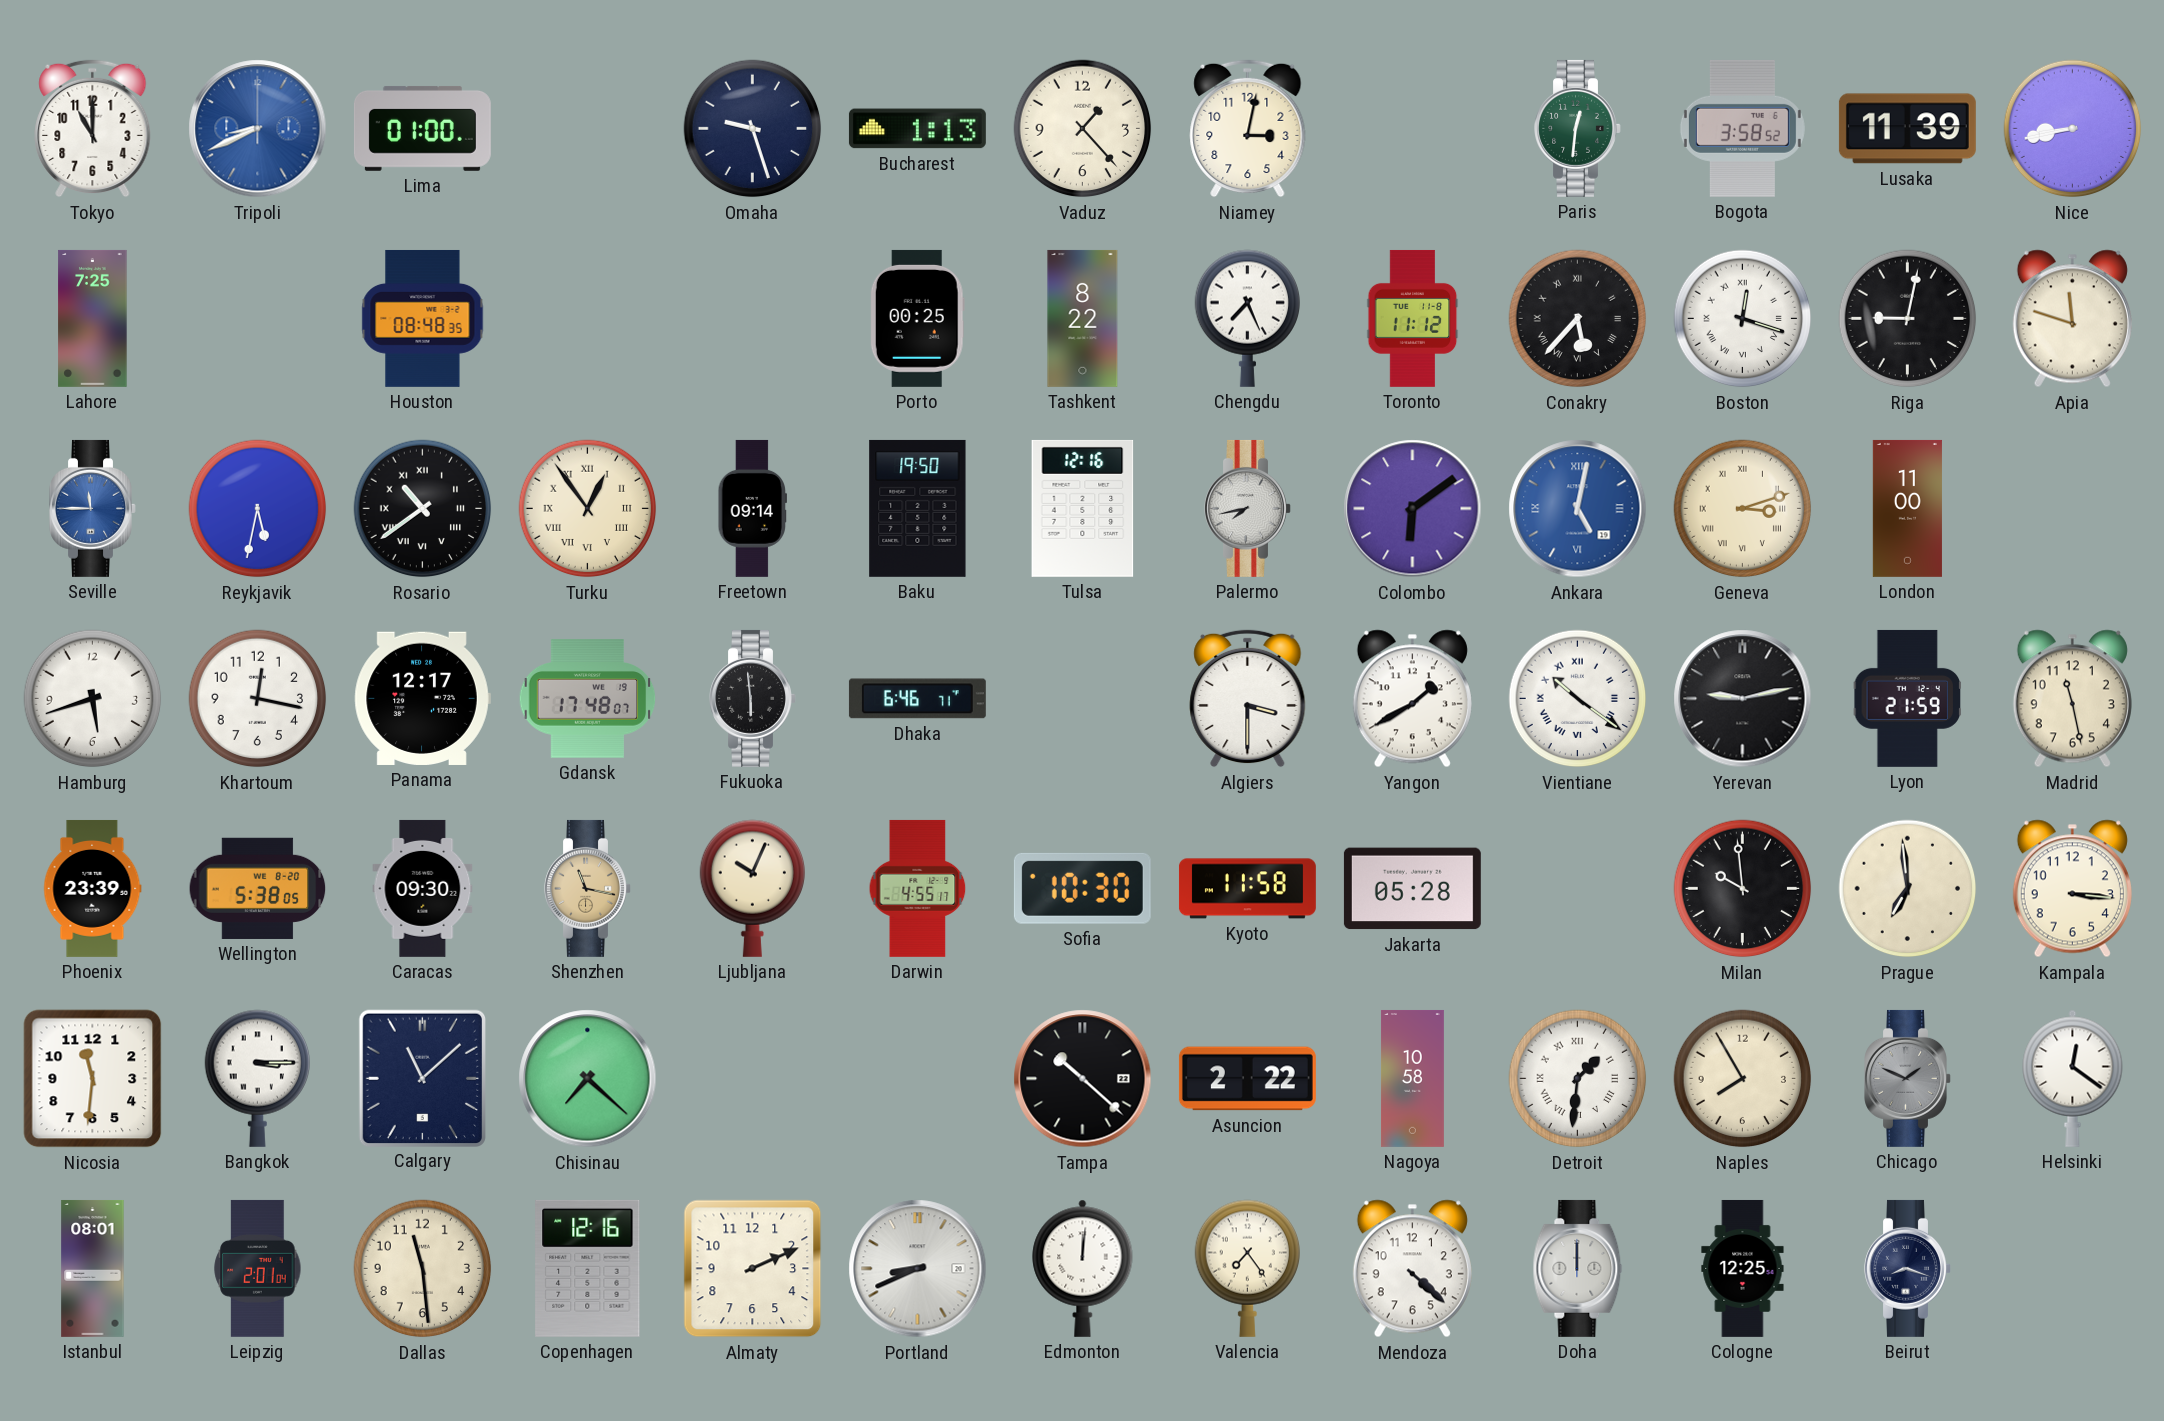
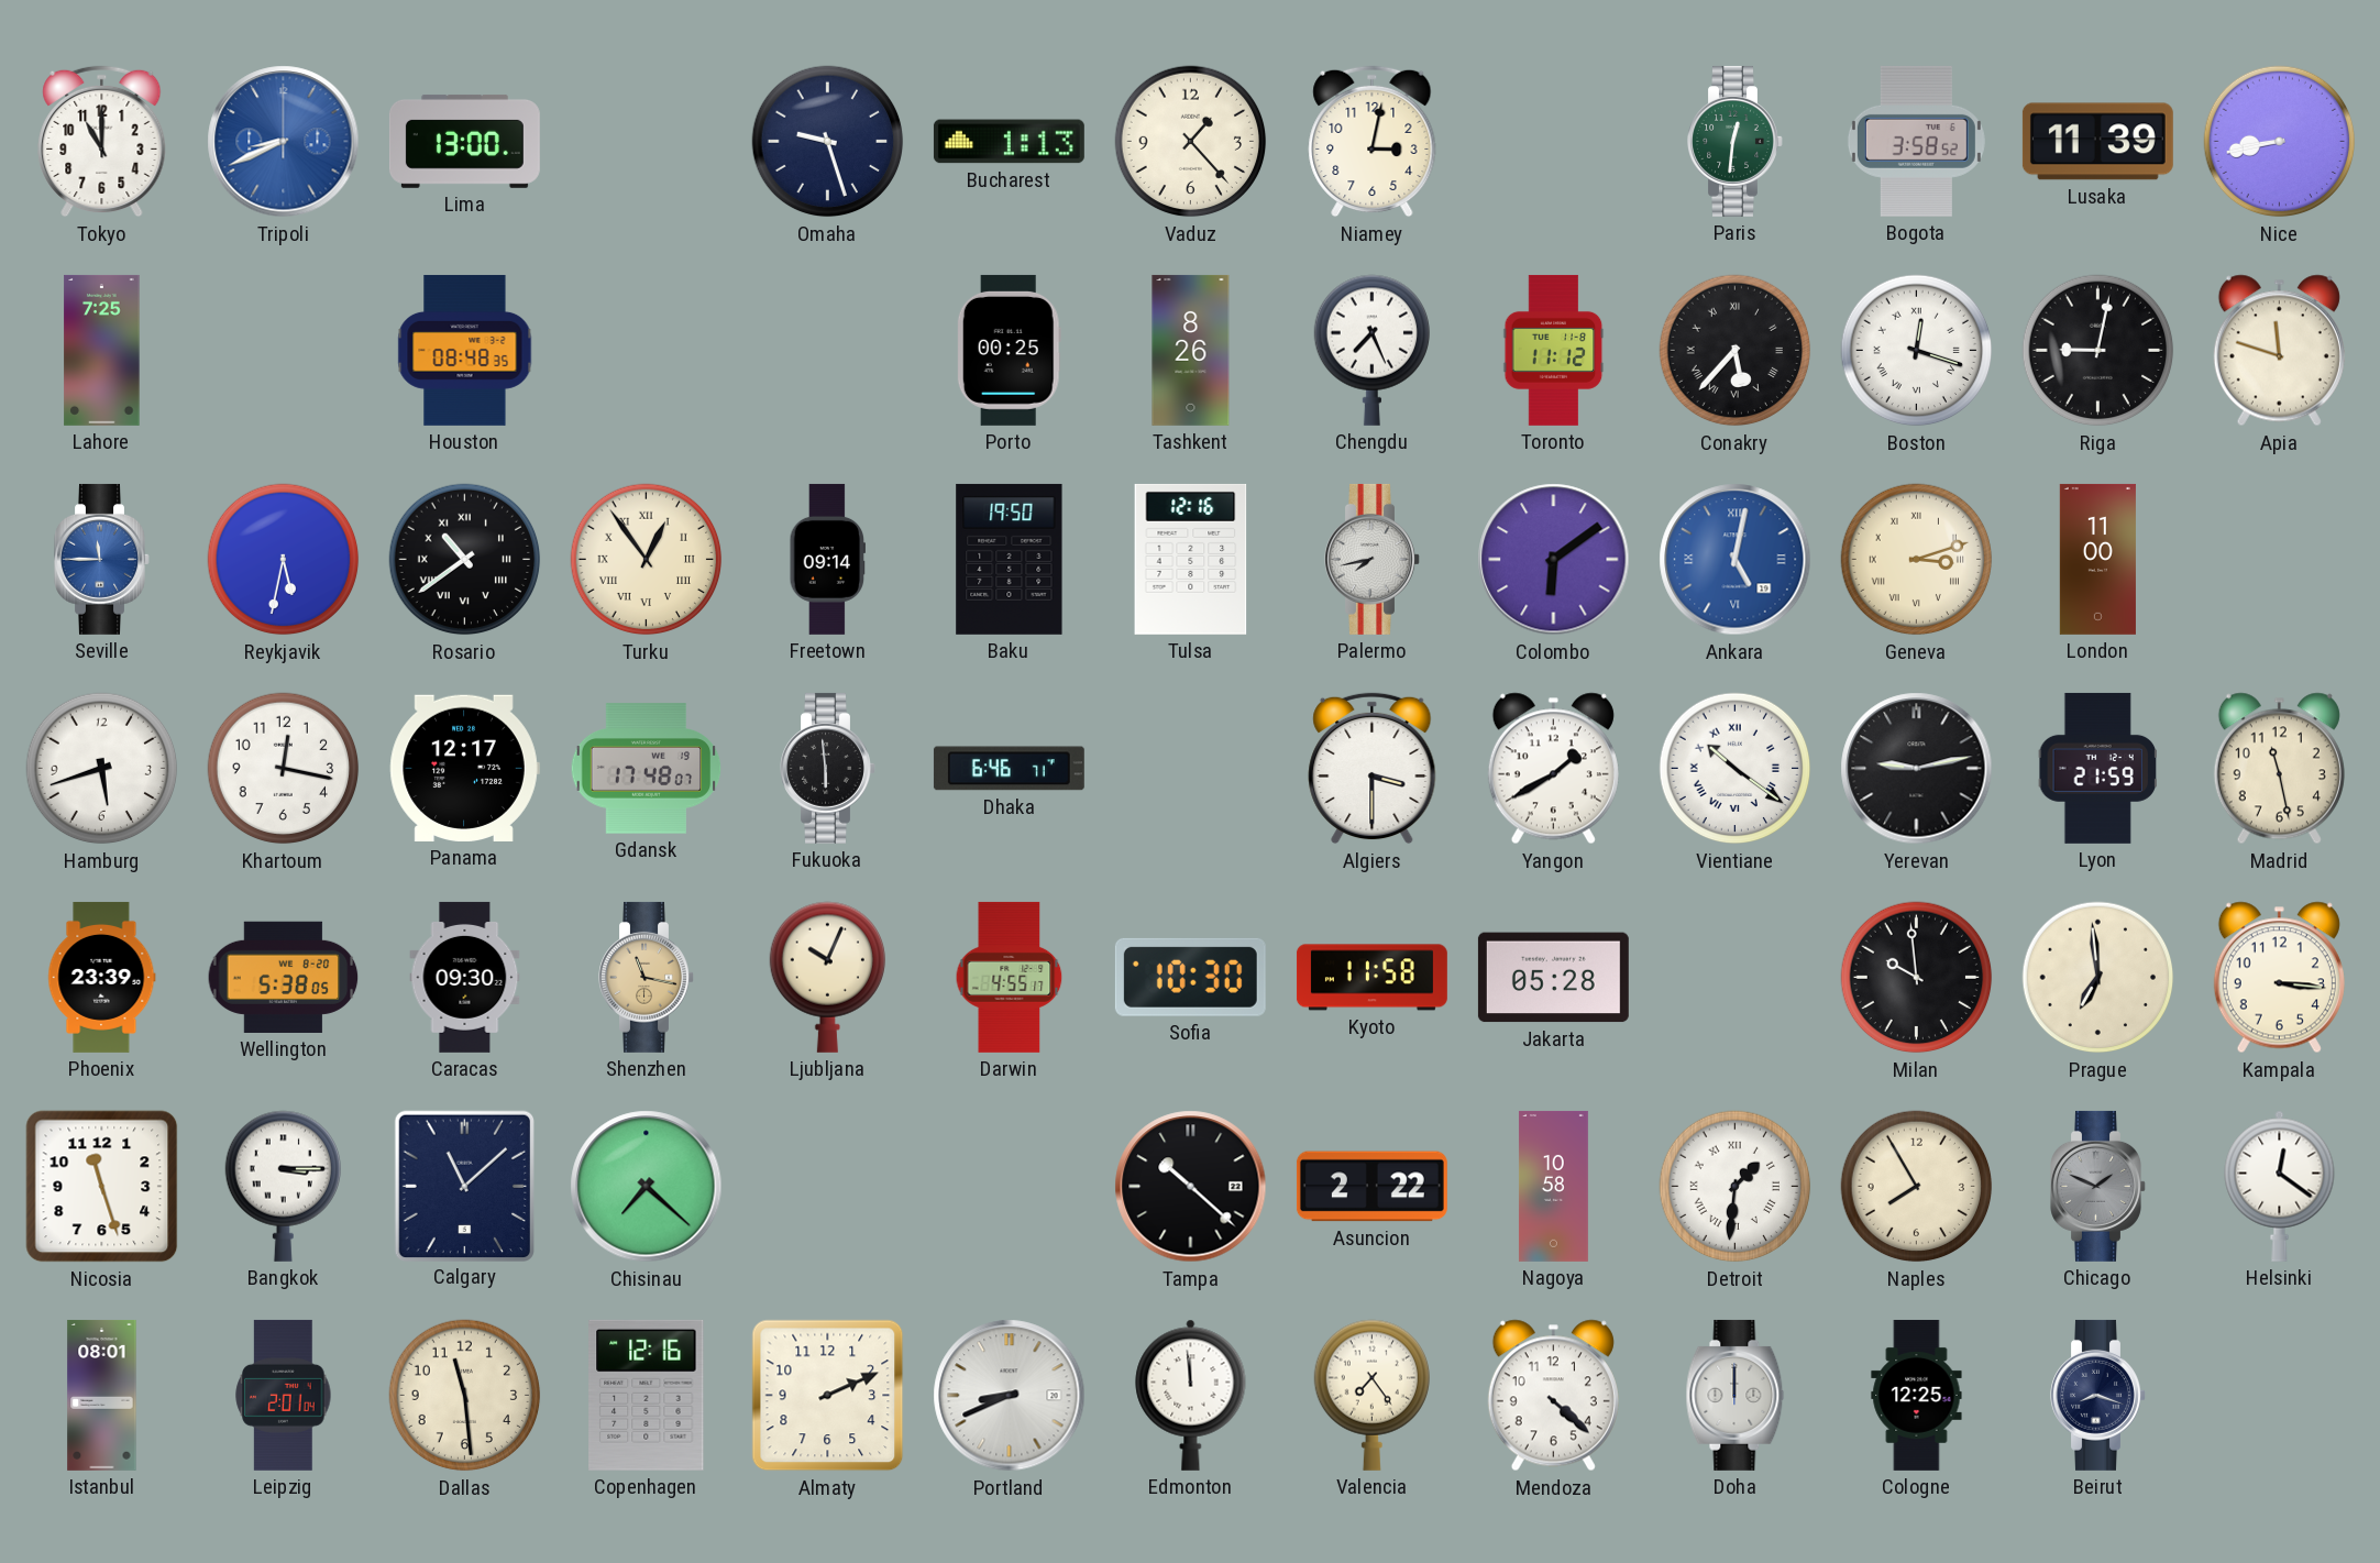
Lima: 01:00 -> 13:00 (464, 141)
Tashkent: 8:22 -> 8:26 (1191, 350)
Nicosia: 11:31 -> 11:27 (102, 1187)
Edmonton: 12:01 -> 11:59 (1191, 1395)
